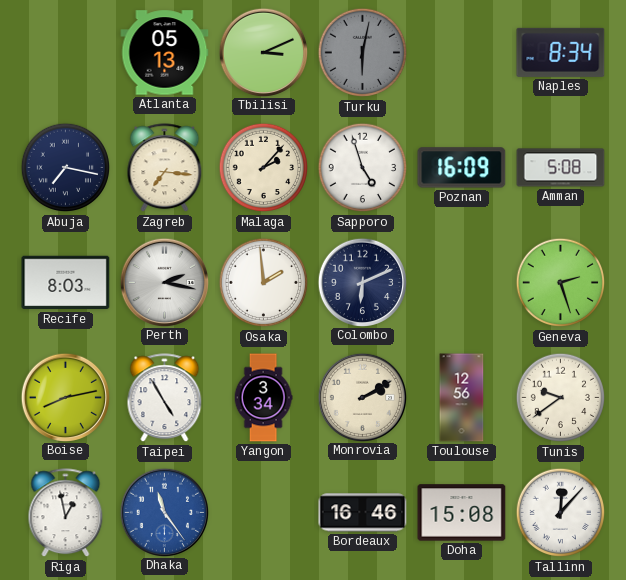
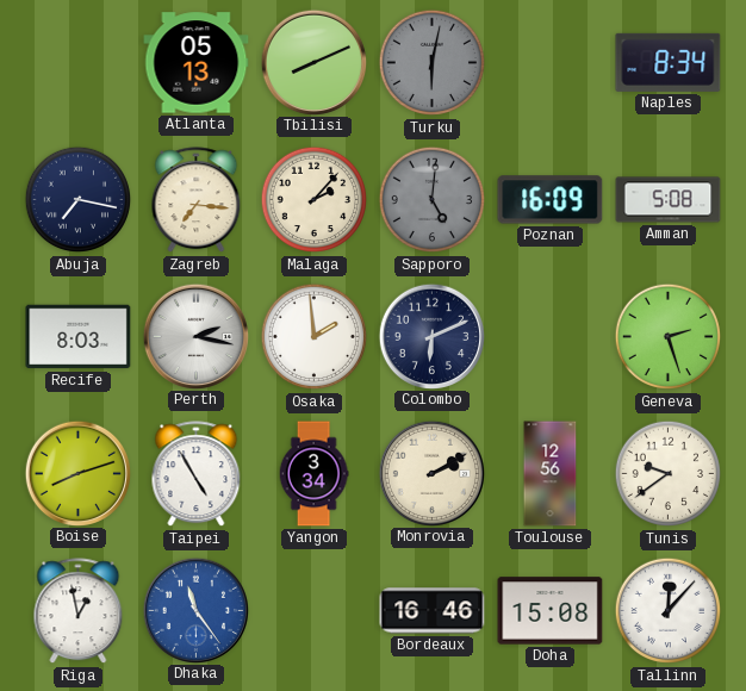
Tbilisi: 3:11 -> 8:11 (313, 62)
Sapporo: 4:57 -> 5:01 (433, 200)
Sapporo dial: white -> grey (433, 200)
Boise: 8:13 -> 8:12 (77, 473)
